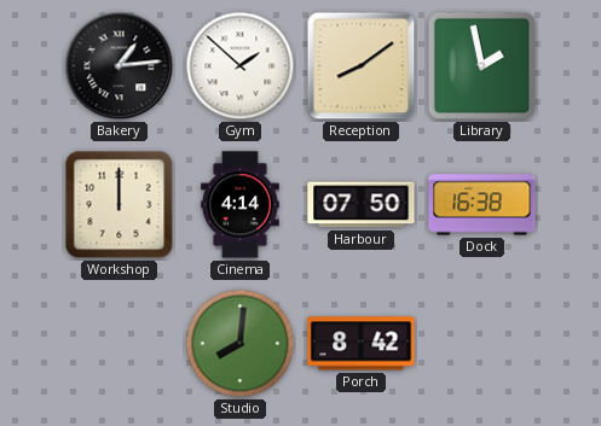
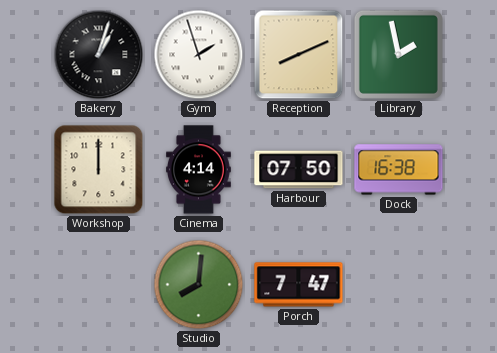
Bakery: 1:14 -> 1:03 (99, 55)
Gym: 1:52 -> 1:57 (199, 55)
Reception: 8:09 -> 8:11 (299, 55)
Porch: 8:42 -> 7:47 (299, 285)
